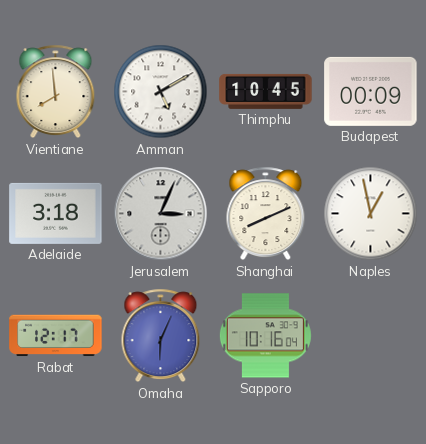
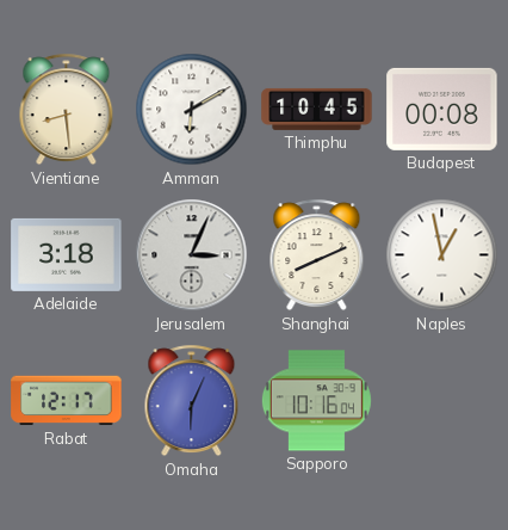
Vientiane: 7:59 -> 8:29 (67, 110)
Amman: 5:10 -> 6:10 (192, 110)
Budapest: 00:09 -> 00:08 (442, 109)
